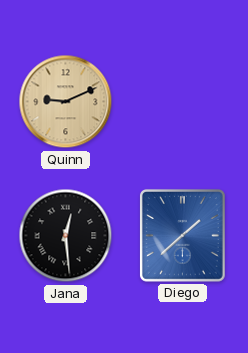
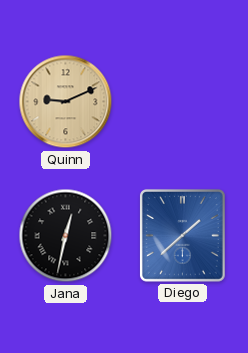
Jana: 12:29 -> 12:32 (66, 236)
